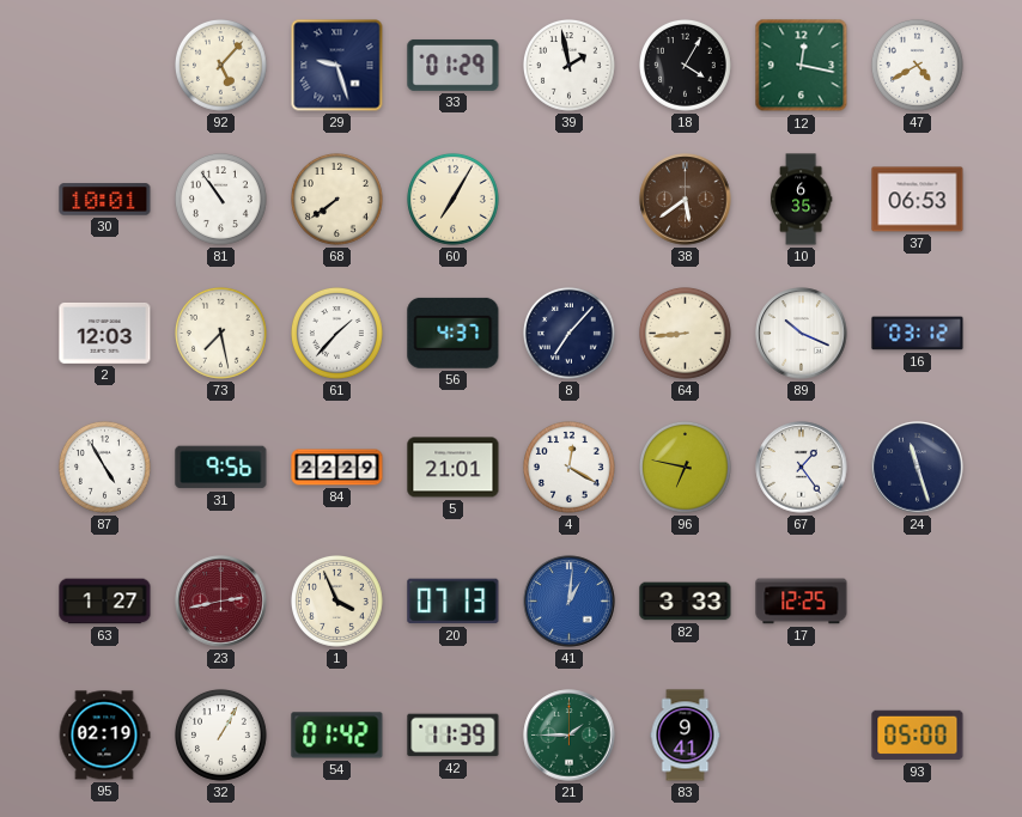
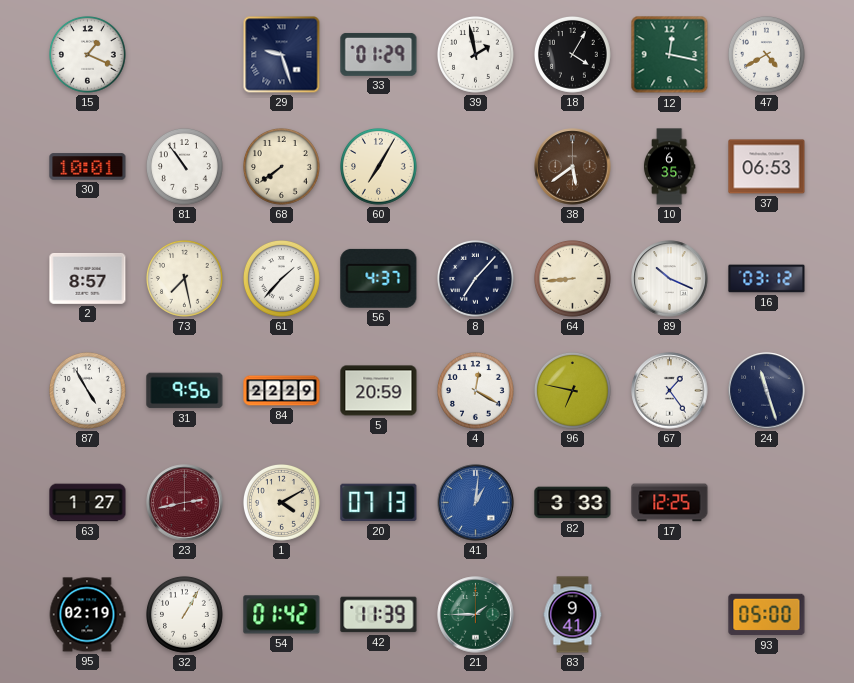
15: none -> 1:19 (88, 55)
92: 5:07 -> none (221, 66)
2: 12:03 -> 8:57 (88, 278)
5: 21:01 -> 20:59 (379, 391)
1: 3:56 -> 4:10 (282, 503)
